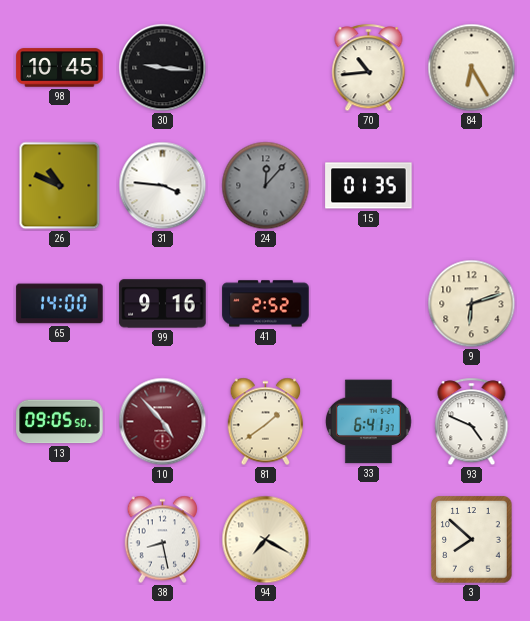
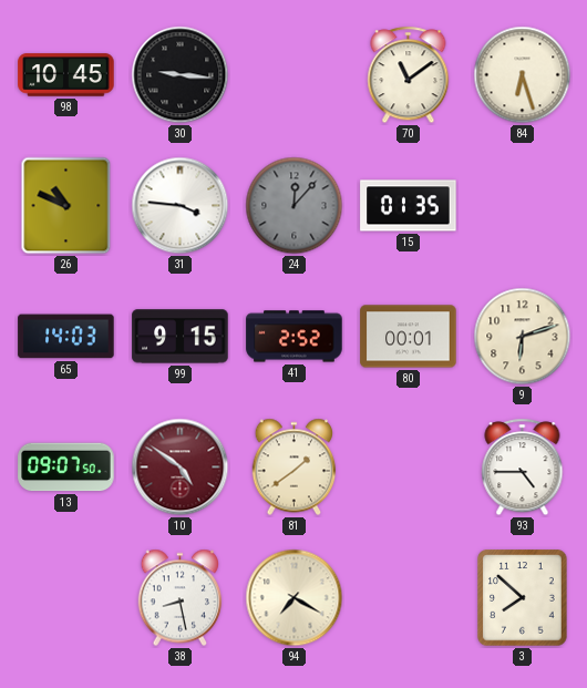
70: 10:44 -> 11:09 (409, 75)
84: 6:25 -> 6:27 (523, 75)
65: 14:00 -> 14:03 (66, 337)
99: 9:16 -> 9:15 (181, 337)
80: none -> 00:01 (409, 337)
13: 09:05 -> 09:07 (66, 468)
10: 4:53 -> 4:51 (181, 468)
33: 6:41 -> none (368, 422)
93: 4:49 -> 4:45 (523, 468)
